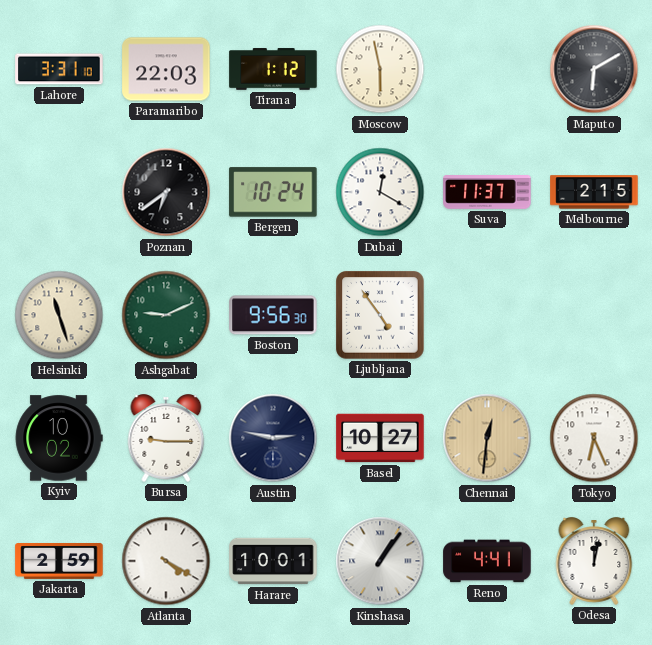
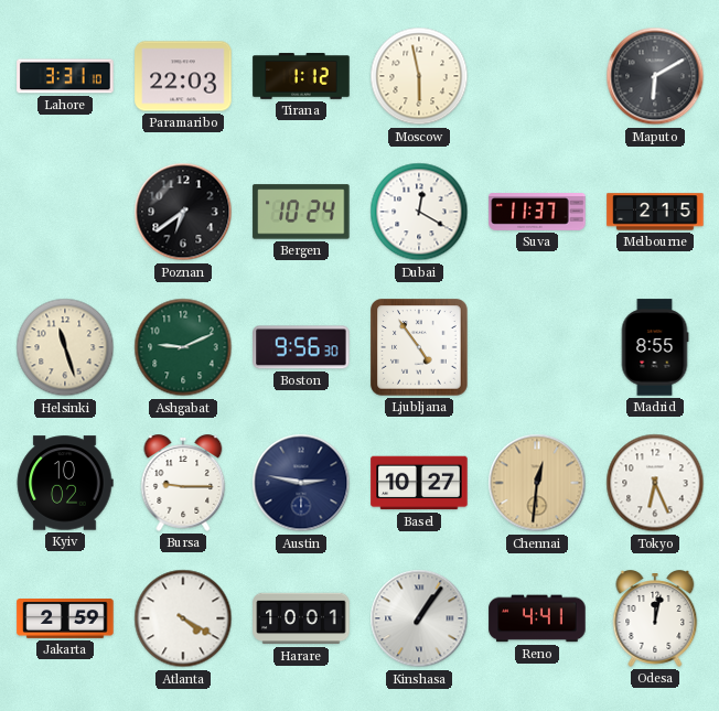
Madrid: none -> 8:55 (655, 347)
